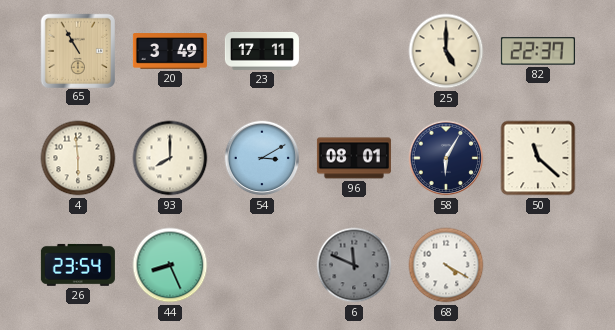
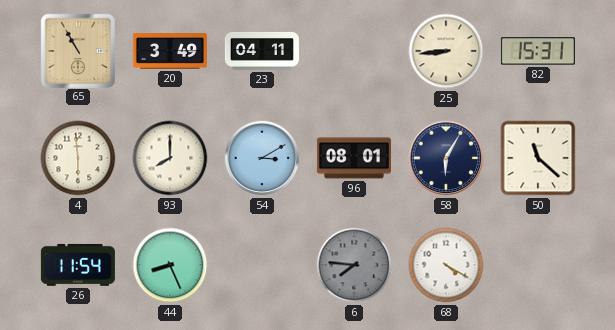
23: 17:11 -> 04:11 (262, 51)
25: 5:00 -> 8:44 (446, 51)
82: 22:37 -> 15:31 (538, 51)
26: 23:54 -> 11:54 (78, 265)
6: 11:49 -> 7:46 (354, 265)
